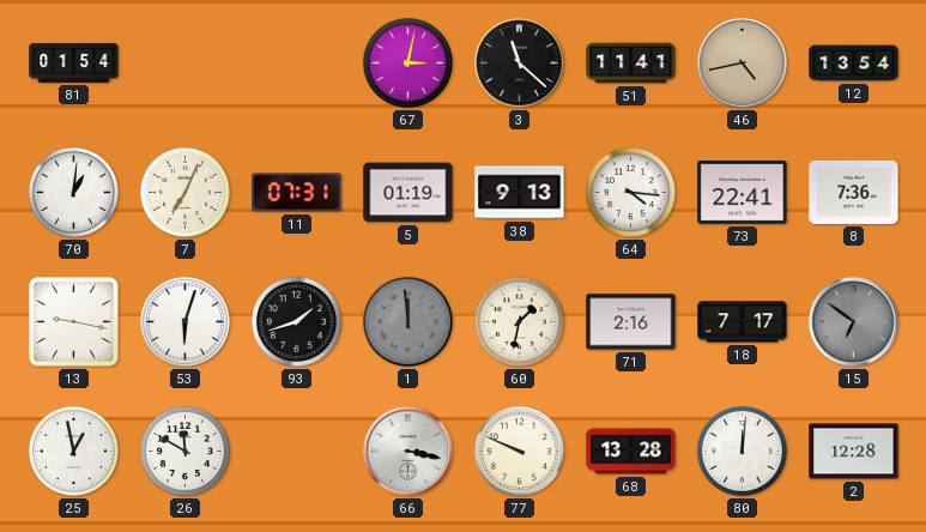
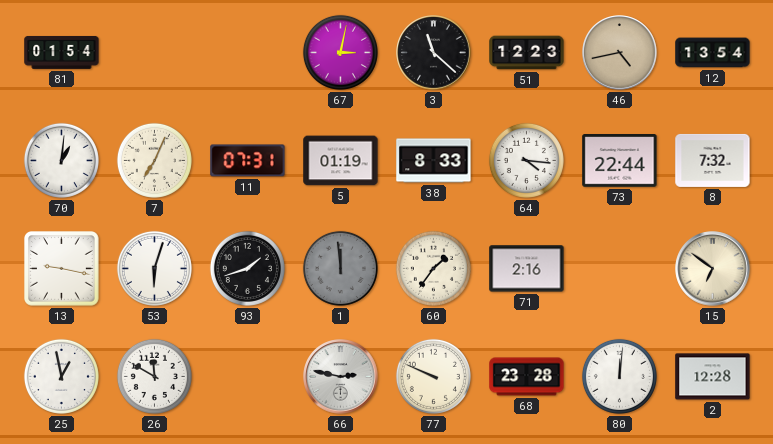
51: 11:41 -> 12:23 (527, 53)
38: 9:13 -> 8:33 (434, 161)
73: 22:41 -> 22:44 (620, 161)
8: 7:36 -> 7:32 (713, 160)
60: 1:32 -> 1:36 (433, 268)
18: 7:17 -> none (743, 322)
15 dial: grey -> cream (713, 269)
66: 3:17 -> 2:47 (341, 377)
68: 13:28 -> 23:28 (527, 377)
